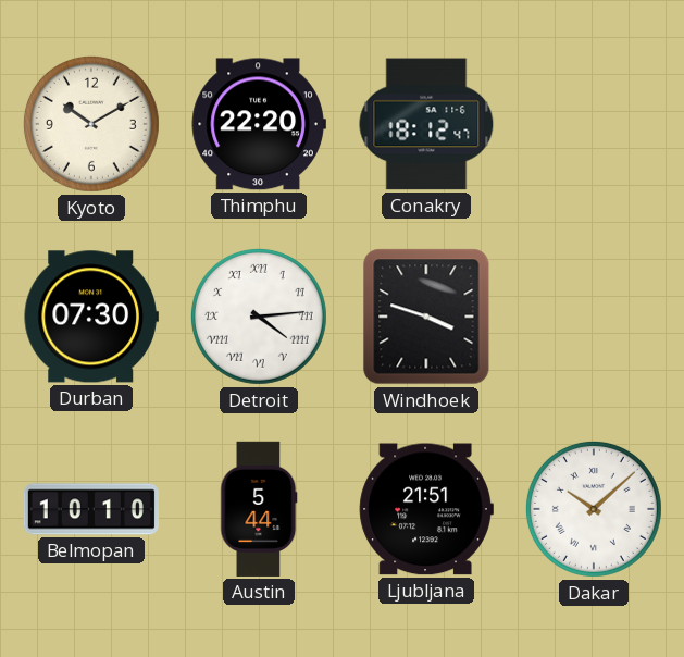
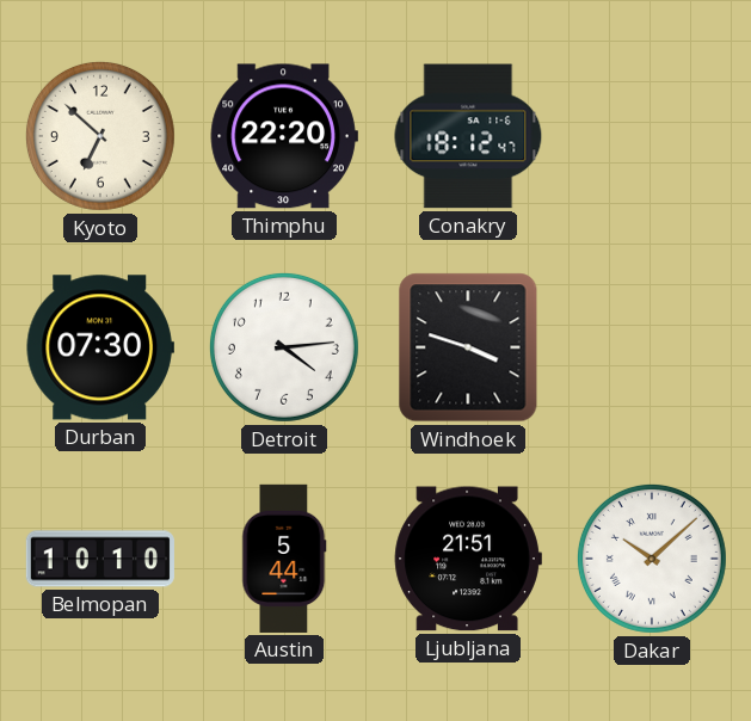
Kyoto: 10:10 -> 6:52 (100, 136)
Detroit numerals: Roman -> Arabic (284, 347)
